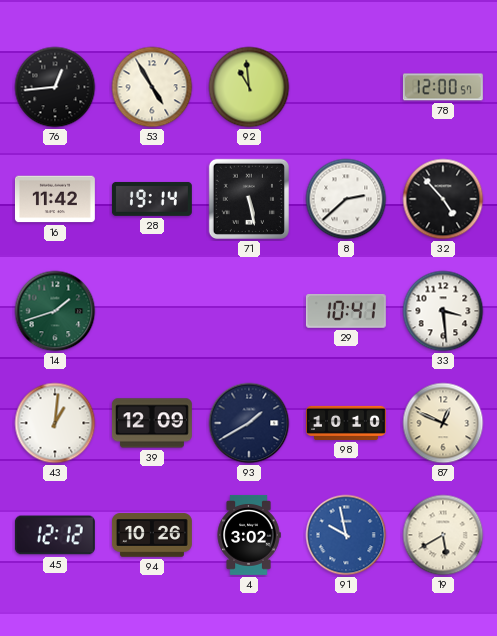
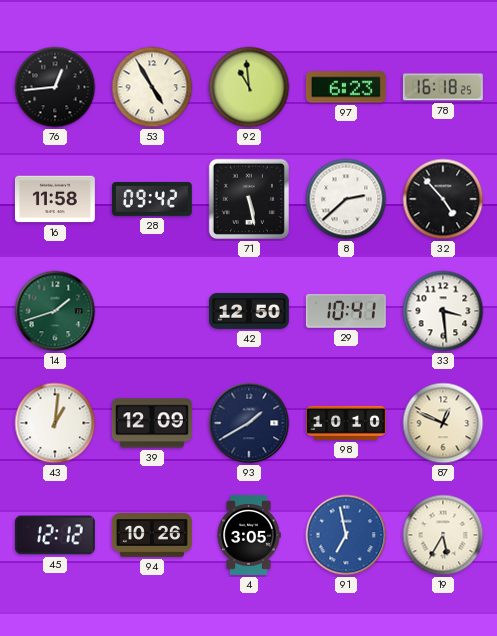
97: none -> 6:23 (346, 87)
78: 12:00 -> 16:18 (443, 87)
16: 11:42 -> 11:58 (55, 199)
28: 19:14 -> 09:42 (152, 199)
42: none -> 12:50 (249, 311)
4: 3:02 -> 3:05 (249, 535)
91: 9:58 -> 6:58 (346, 535)
19: 5:40 -> 5:35 (443, 535)
